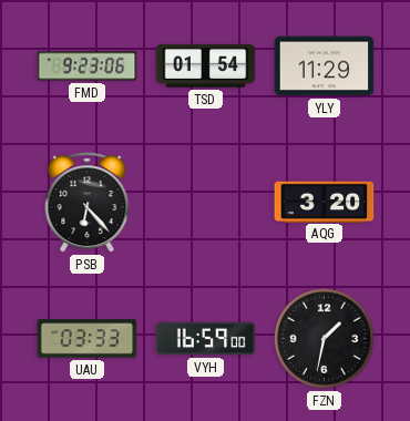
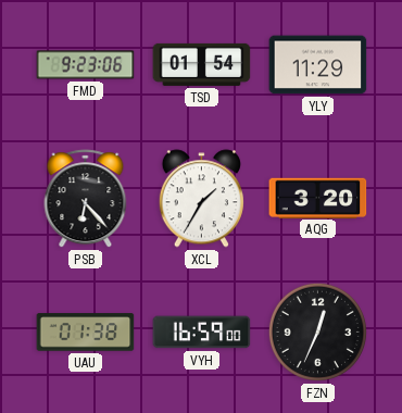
XCL: none -> 1:35 (201, 199)
UAU: 03:33 -> 01:38 (86, 333)
FZN: 1:32 -> 12:34 (317, 331)
